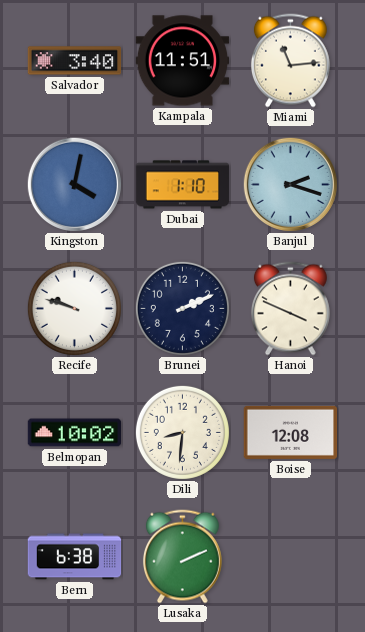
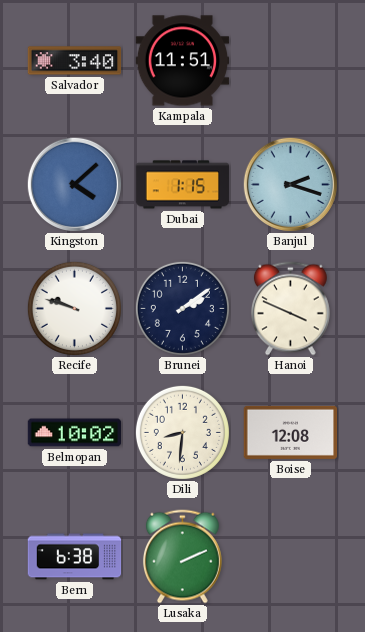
Miami: 11:14 -> none (290, 61)
Kingston: 4:02 -> 4:08 (74, 184)
Dubai: 1:10 -> 1:15 (183, 185)
Brunei: 2:11 -> 2:09 (182, 308)
